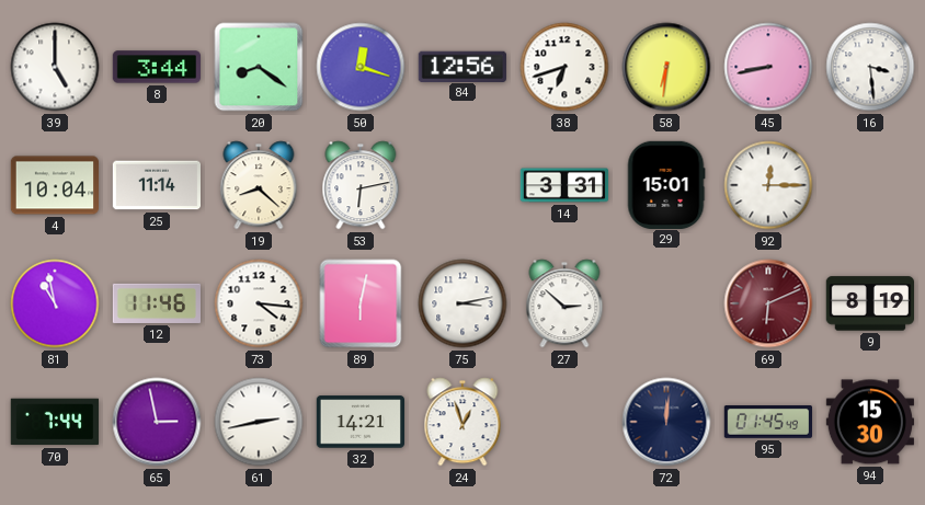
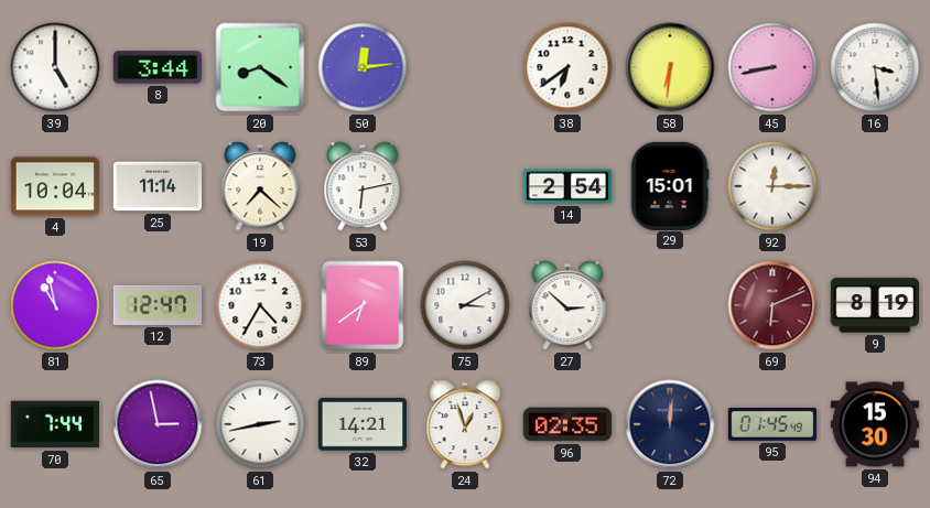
50: 12:18 -> 12:14 (363, 67)
84: 12:56 -> none (462, 66)
38: 6:42 -> 6:39 (567, 67)
19: 8:22 -> 7:22 (260, 186)
14: 3:31 -> 2:54 (567, 186)
12: 11:46 -> 12:47 (156, 305)
73: 4:16 -> 4:35 (260, 305)
89: 6:02 -> 6:39 (363, 305)
75: 3:13 -> 3:10 (465, 305)
96: none -> 02:35 (566, 424)
